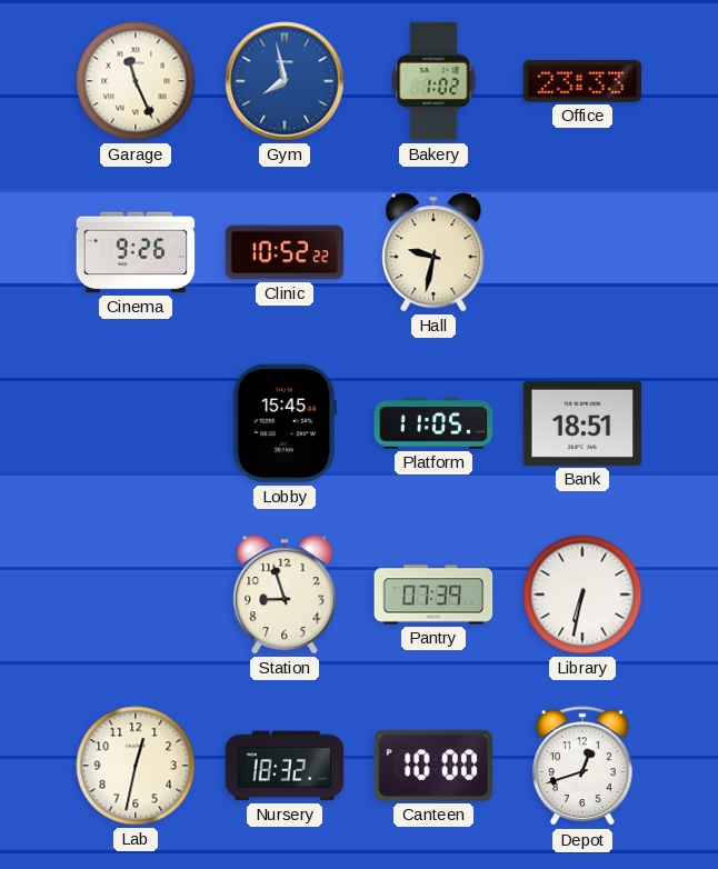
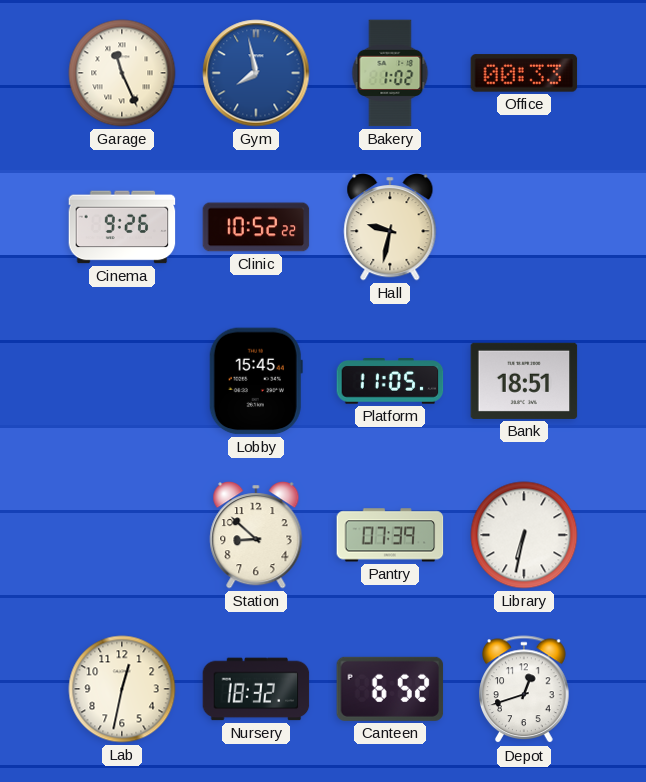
Office: 23:33 -> 00:33 (524, 73)
Station: 8:57 -> 8:52 (256, 535)
Canteen: 10:00 -> 6:52 (390, 689)
